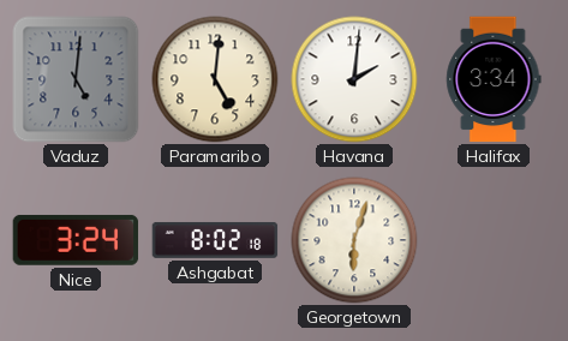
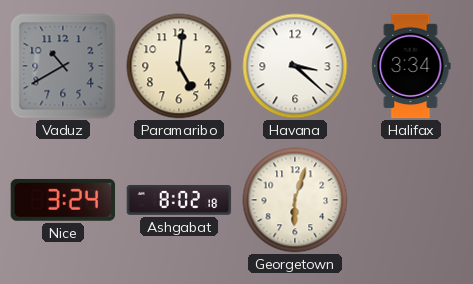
Vaduz: 5:01 -> 10:40 (63, 66)
Havana: 2:01 -> 3:22 (295, 66)
